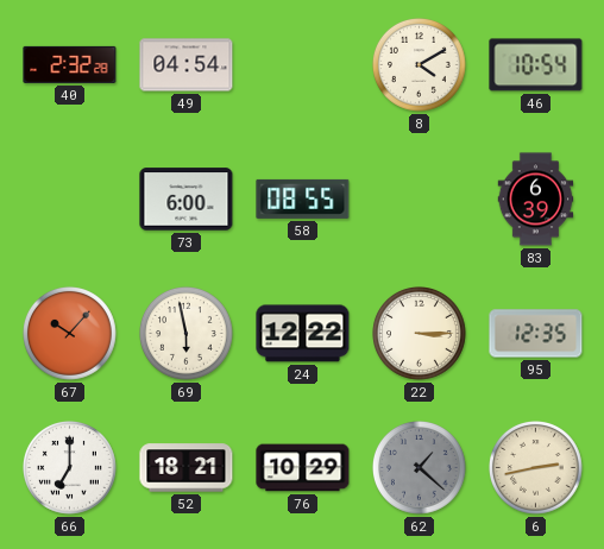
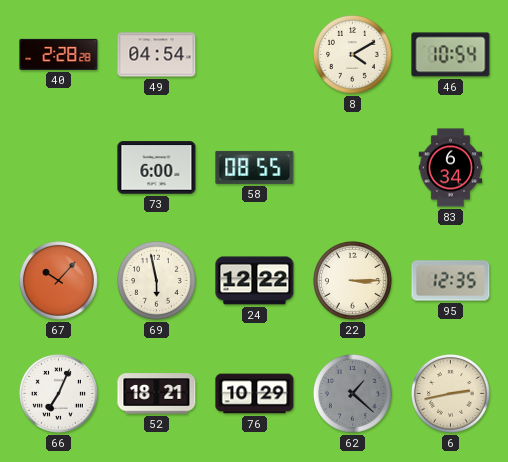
40: 2:32 -> 2:28 (59, 54)
83: 6:39 -> 6:34 (451, 168)
66: 7:00 -> 7:04 (59, 394)
